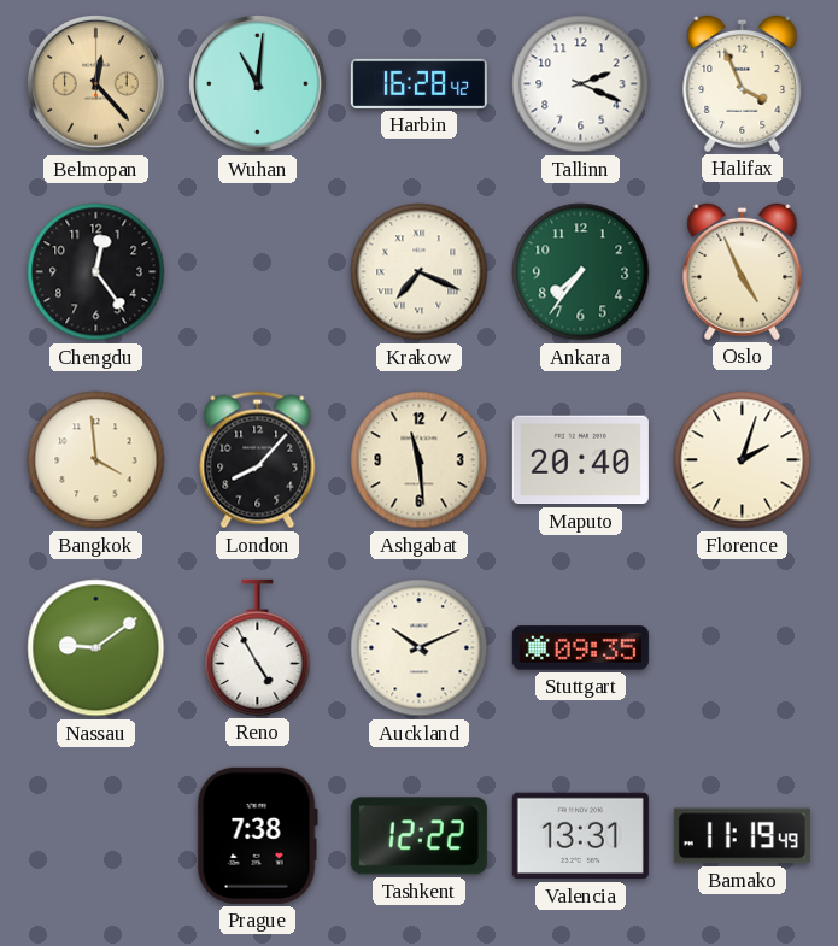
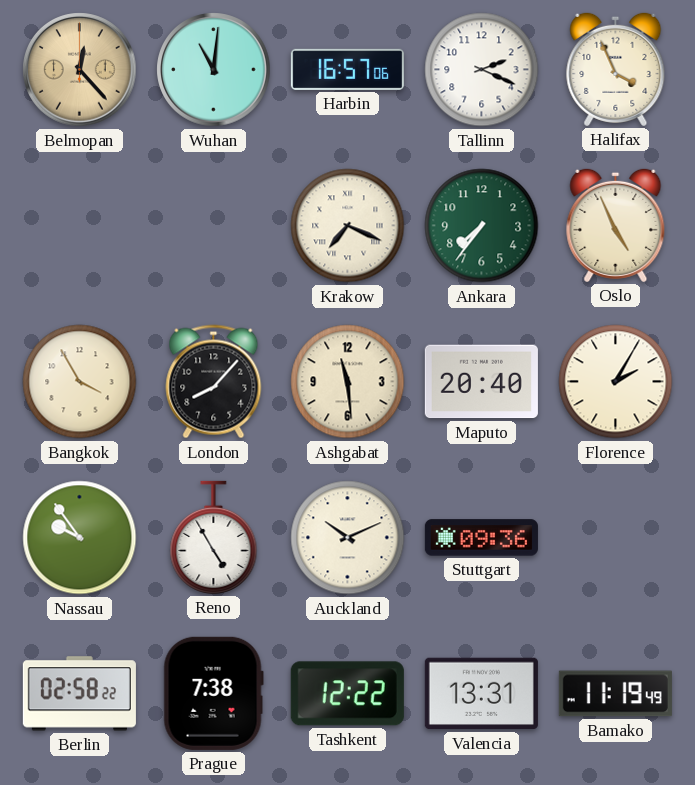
Harbin: 16:28 -> 16:57 (347, 69)
Chengdu: 12:24 -> none (96, 272)
Bangkok: 3:59 -> 3:55 (80, 382)
Florence: 2:03 -> 2:05 (616, 382)
Nassau: 9:09 -> 9:54 (80, 538)
Stuttgart: 09:35 -> 09:36 (481, 538)
Berlin: none -> 02:58 (79, 694)
